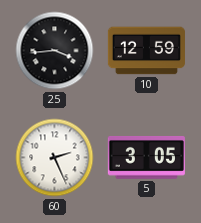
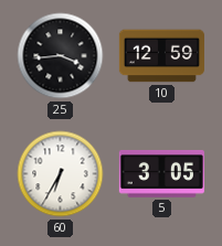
60: 2:26 -> 6:35 (61, 174)
